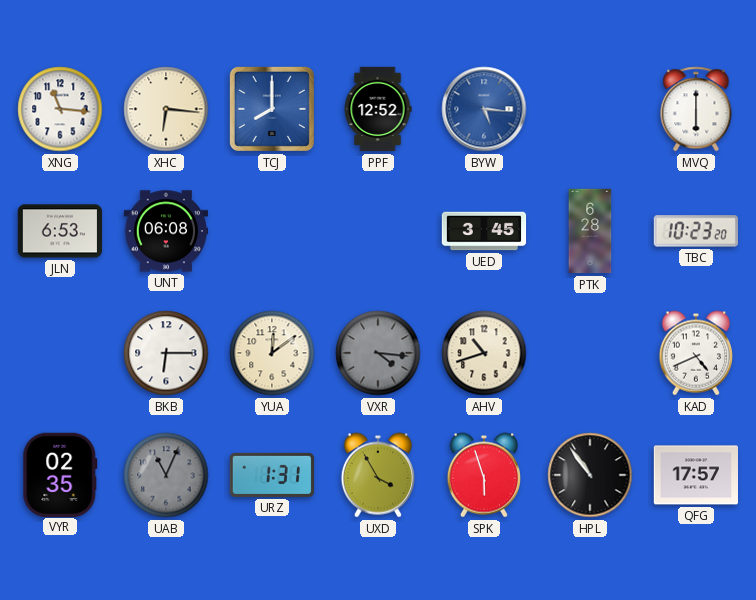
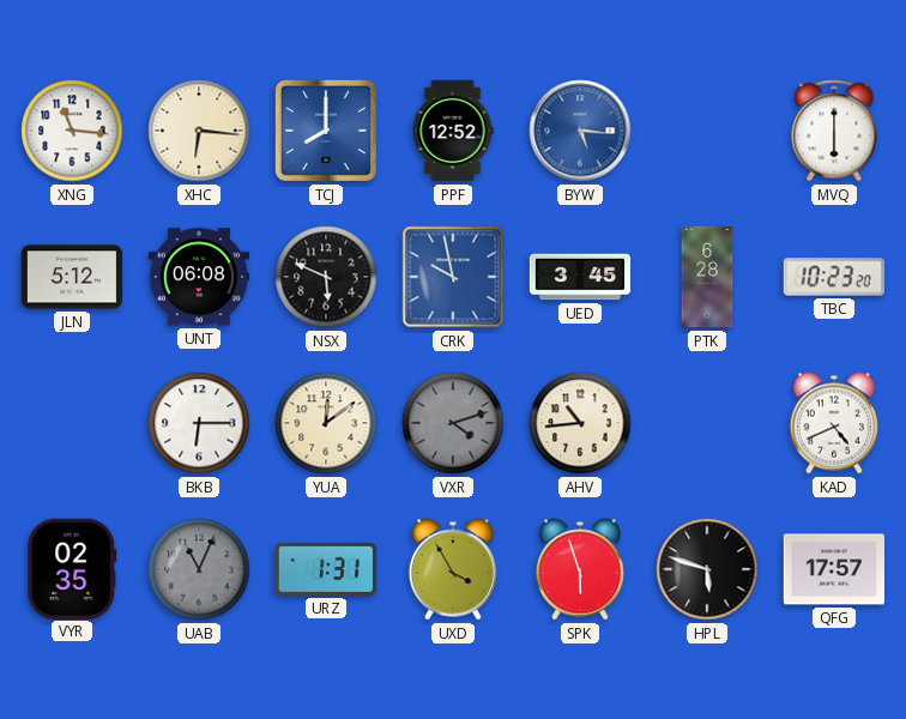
JLN: 6:53 -> 5:12 (72, 277)
NSX: none -> 5:49 (326, 277)
CRK: none -> 9:58 (453, 277)
VXR: 4:16 -> 4:12 (453, 423)
AHV: 10:42 -> 10:44 (580, 423)
HPL: 10:54 -> 5:48 (707, 569)
